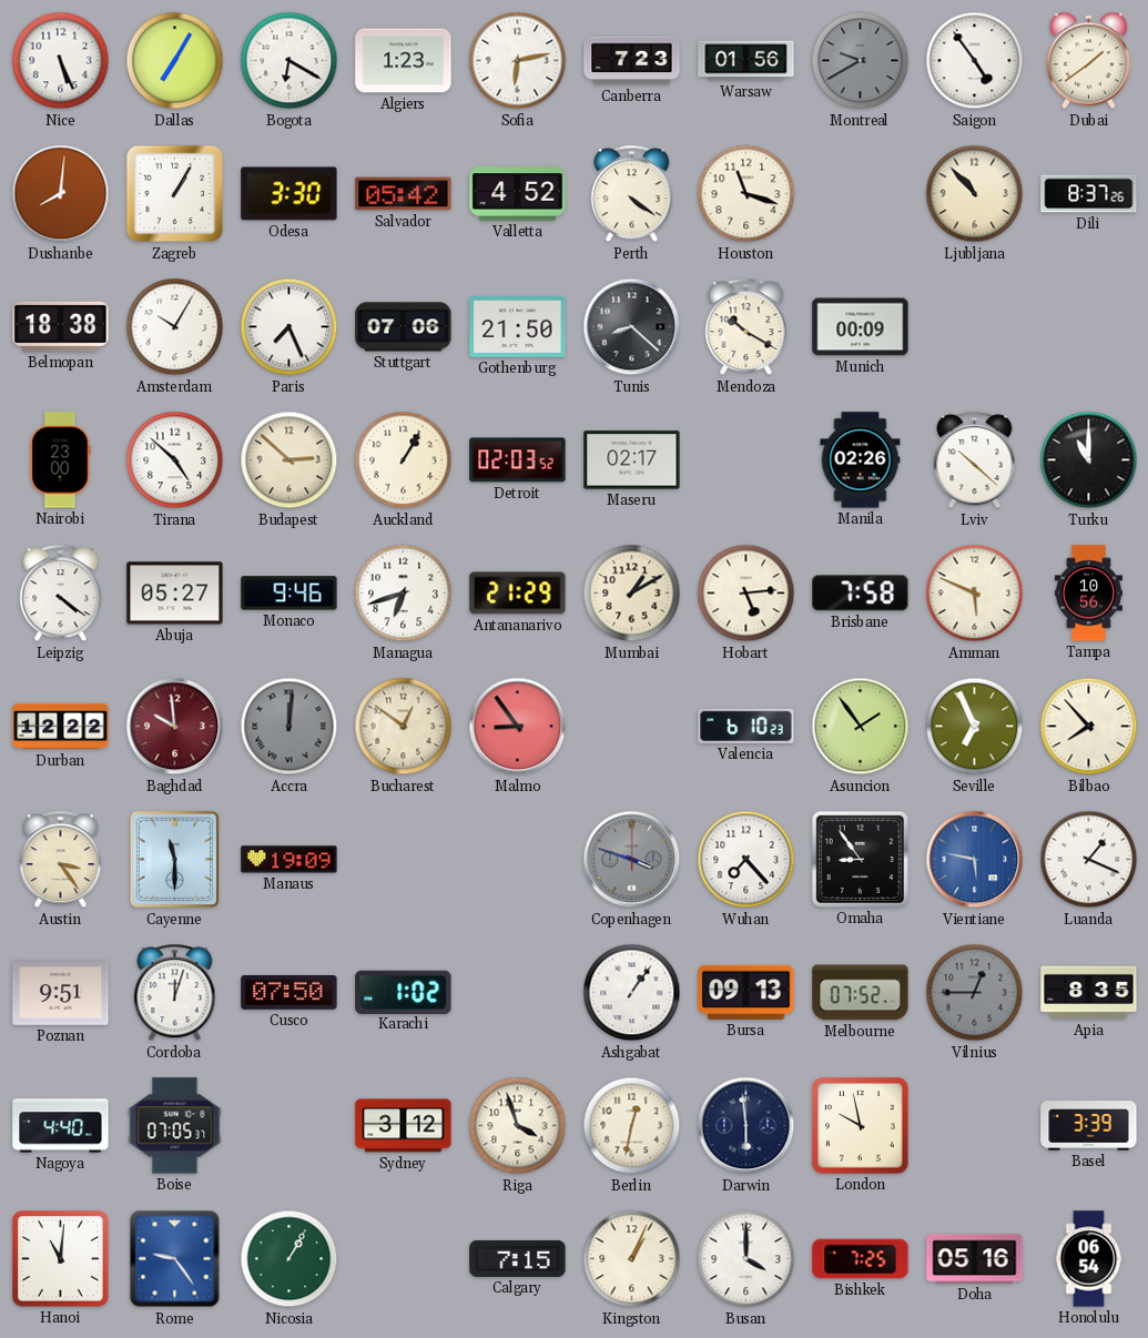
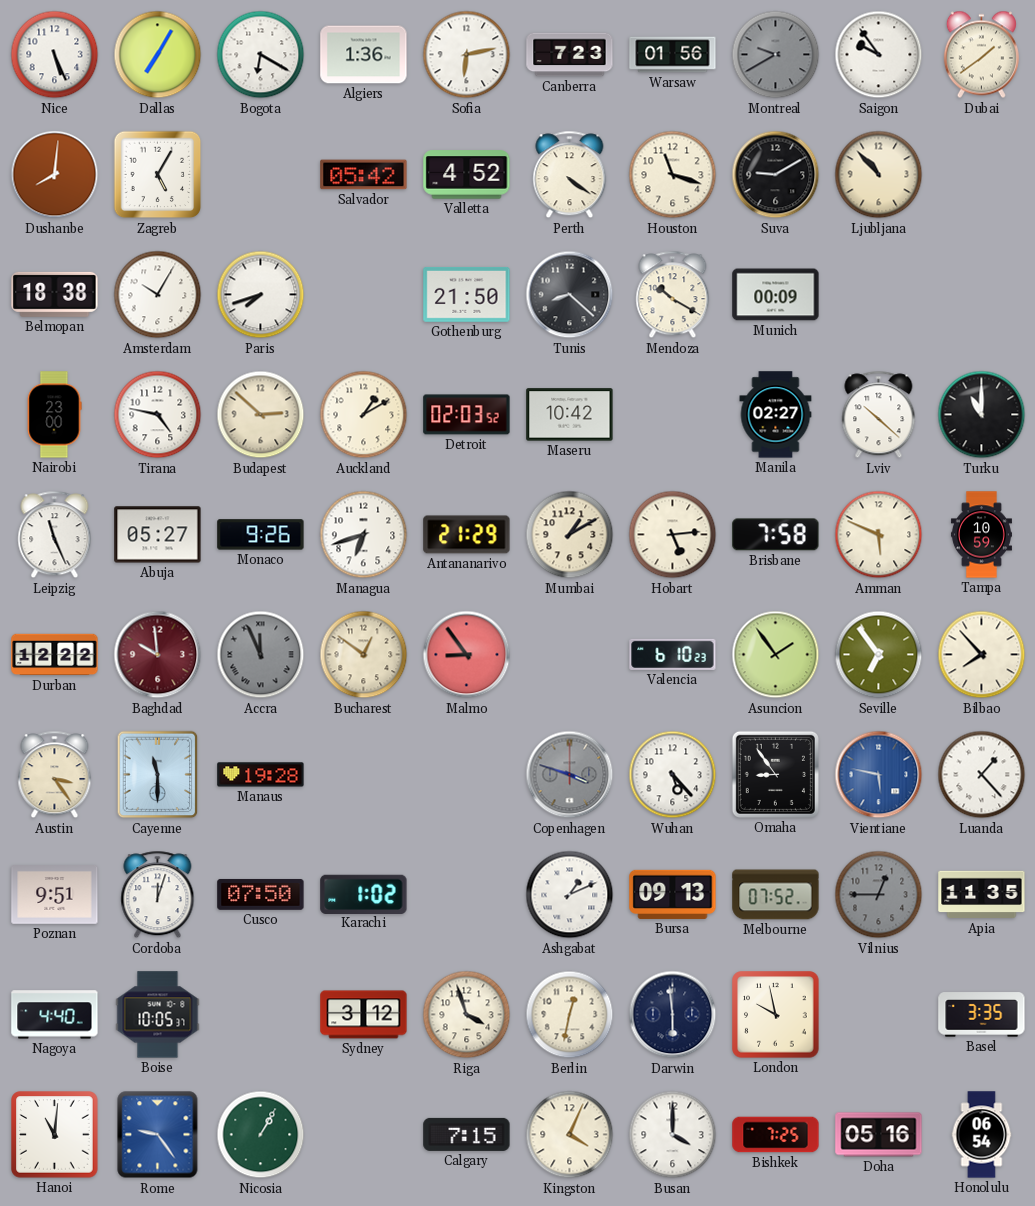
Algiers: 1:23 -> 1:36 (364, 55)
Saigon: 4:54 -> 9:54 (879, 55)
Zagreb: 1:05 -> 5:05 (158, 175)
Odesa: 3:30 -> none (289, 194)
Suva: none -> 9:10 (776, 175)
Dili: 8:37 -> none (1089, 194)
Paris: 7:26 -> 7:42 (261, 295)
Stuttgart: 07:06 -> none (404, 327)
Tirana: 4:52 -> 4:47 (158, 415)
Auckland: 1:05 -> 1:10 (364, 415)
Maseru: 02:17 -> 10:42 (570, 415)
Manila: 02:26 -> 02:27 (776, 415)
Leipzig: 4:21 -> 11:26 (55, 535)
Monaco: 9:46 -> 9:26 (261, 535)
Tampa: 10:56 -> 10:59 (981, 535)
Accra: 12:01 -> 11:56 (261, 655)
Seville: 6:56 -> 6:54 (879, 655)
Manaus: 19:09 -> 19:28 (261, 775)
Wuhan: 7:23 -> 5:23 (673, 775)
Luanda: 1:19 -> 1:23 (982, 775)
Ashgabat: 1:06 -> 1:11 (570, 895)
Apia: 8:35 -> 11:35 (982, 895)
Boise: 07:05 -> 10:05 (158, 1015)
Basel: 3:39 -> 3:35 (982, 1015)
Kingston: 1:04 -> 4:04 (570, 1135)
